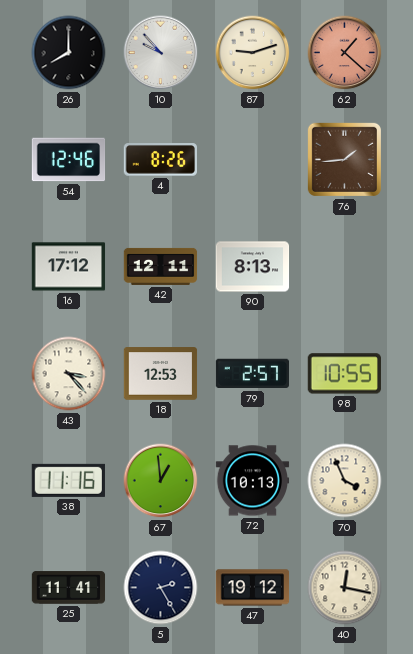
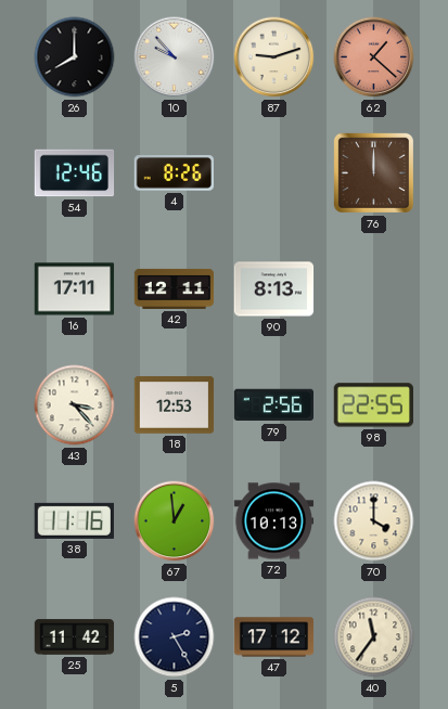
76: 1:44 -> 12:00 (373, 172)
16: 17:12 -> 17:11 (75, 289)
79: 2:57 -> 2:56 (273, 405)
98: 10:55 -> 22:55 (373, 405)
70: 3:56 -> 4:00 (374, 521)
25: 11:41 -> 11:42 (75, 637)
47: 19:12 -> 17:12 (274, 637)
40: 12:17 -> 11:36 (374, 637)
